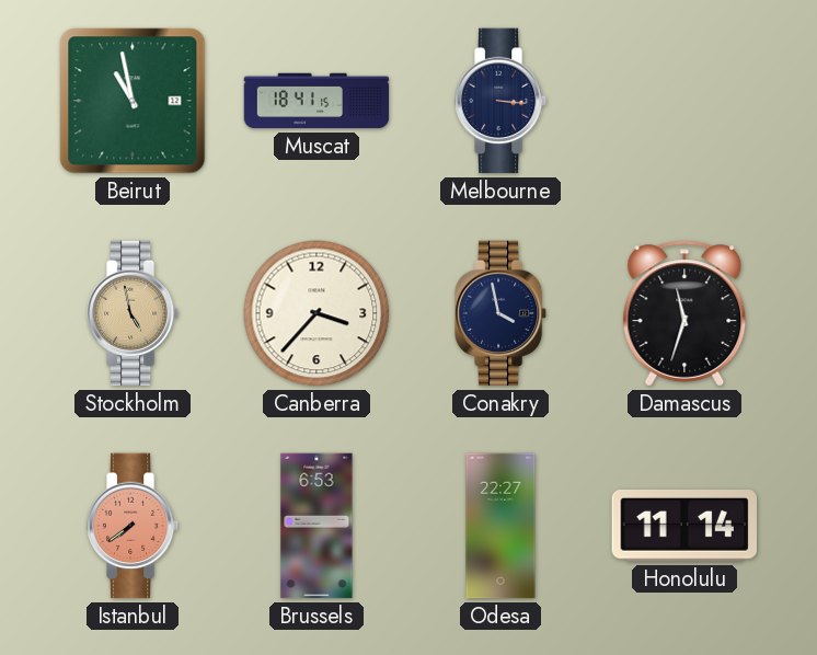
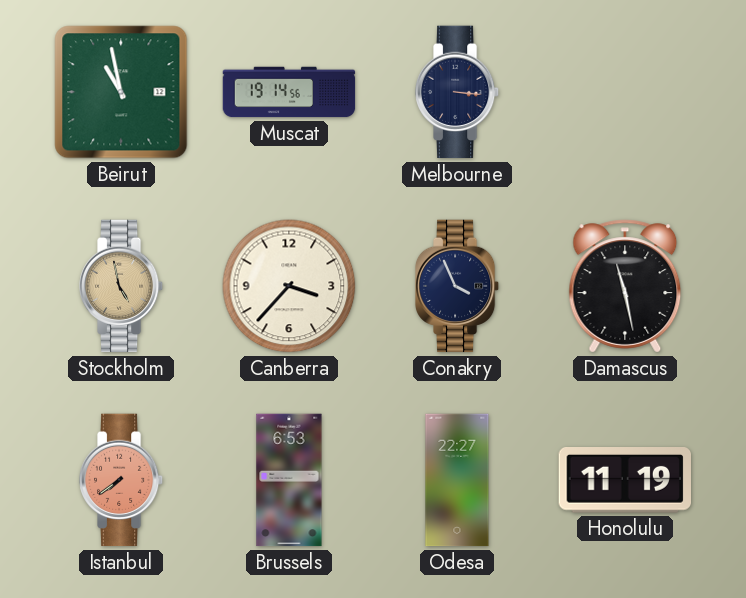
Muscat: 18:41 -> 19:14 (289, 92)
Conakry: 3:58 -> 3:56 (457, 286)
Damascus: 11:33 -> 11:28 (625, 286)
Honolulu: 11:14 -> 11:19 (624, 481)
